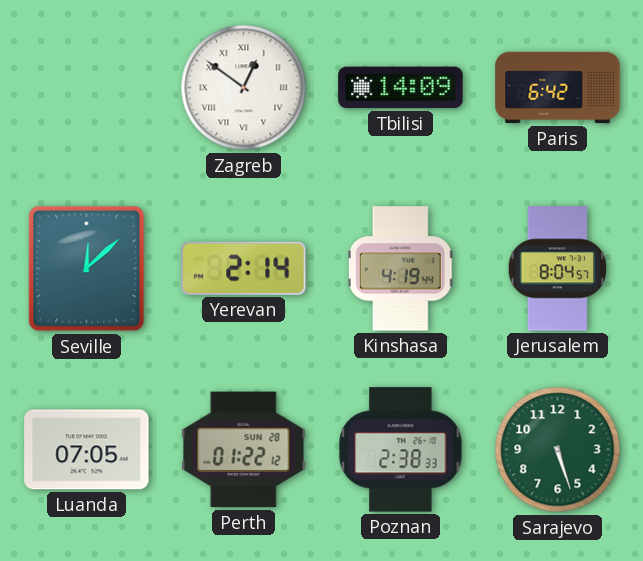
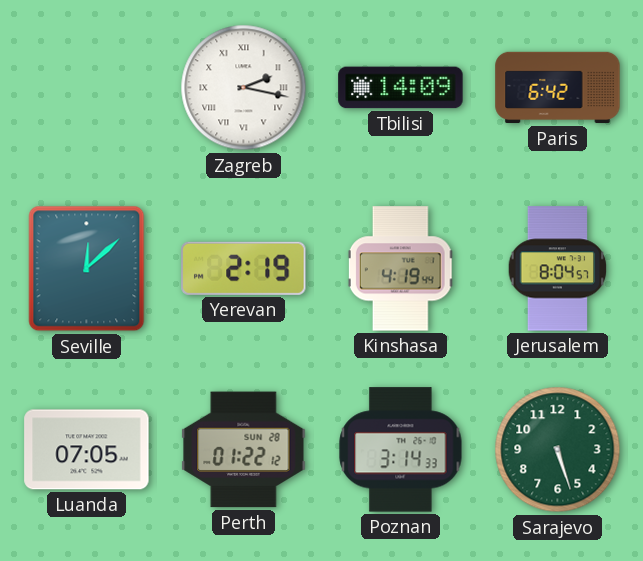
Zagreb: 12:51 -> 2:17 (244, 88)
Yerevan: 2:14 -> 2:19 (244, 268)
Poznan: 2:38 -> 3:14 (401, 450)
